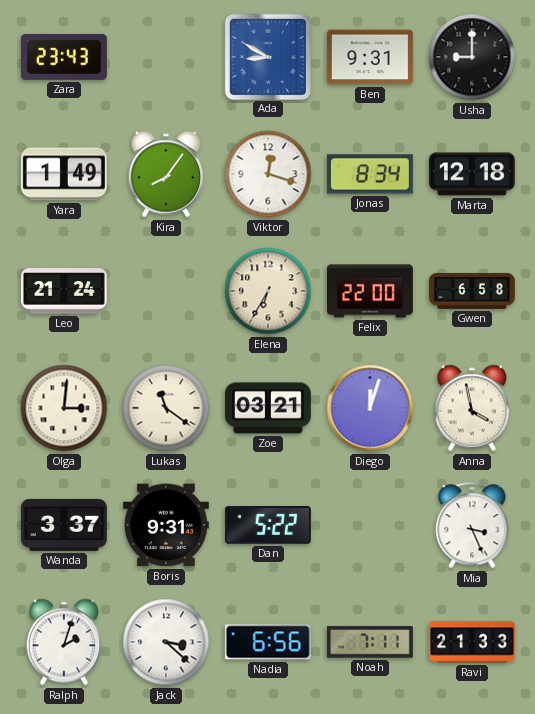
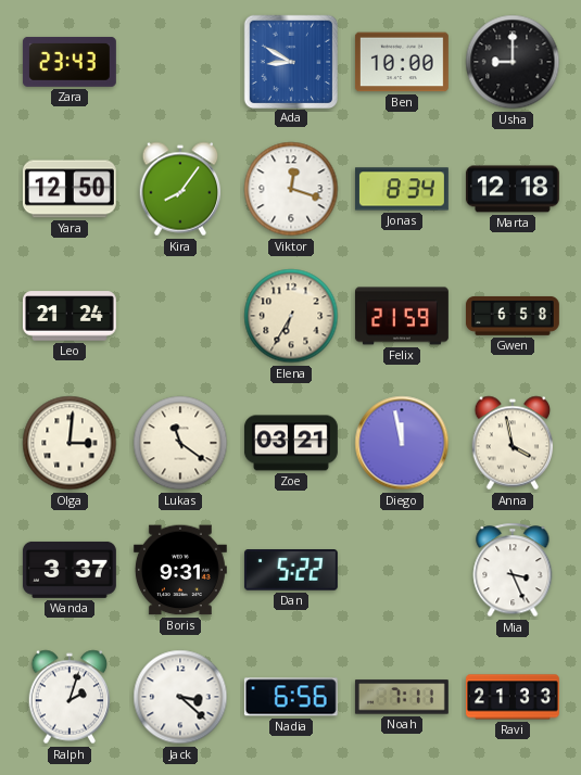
Ben: 9:31 -> 10:00 (402, 62)
Yara: 1:49 -> 12:50 (70, 189)
Felix: 22:00 -> 21:59 (402, 316)
Diego: 12:03 -> 11:58 (402, 443)
